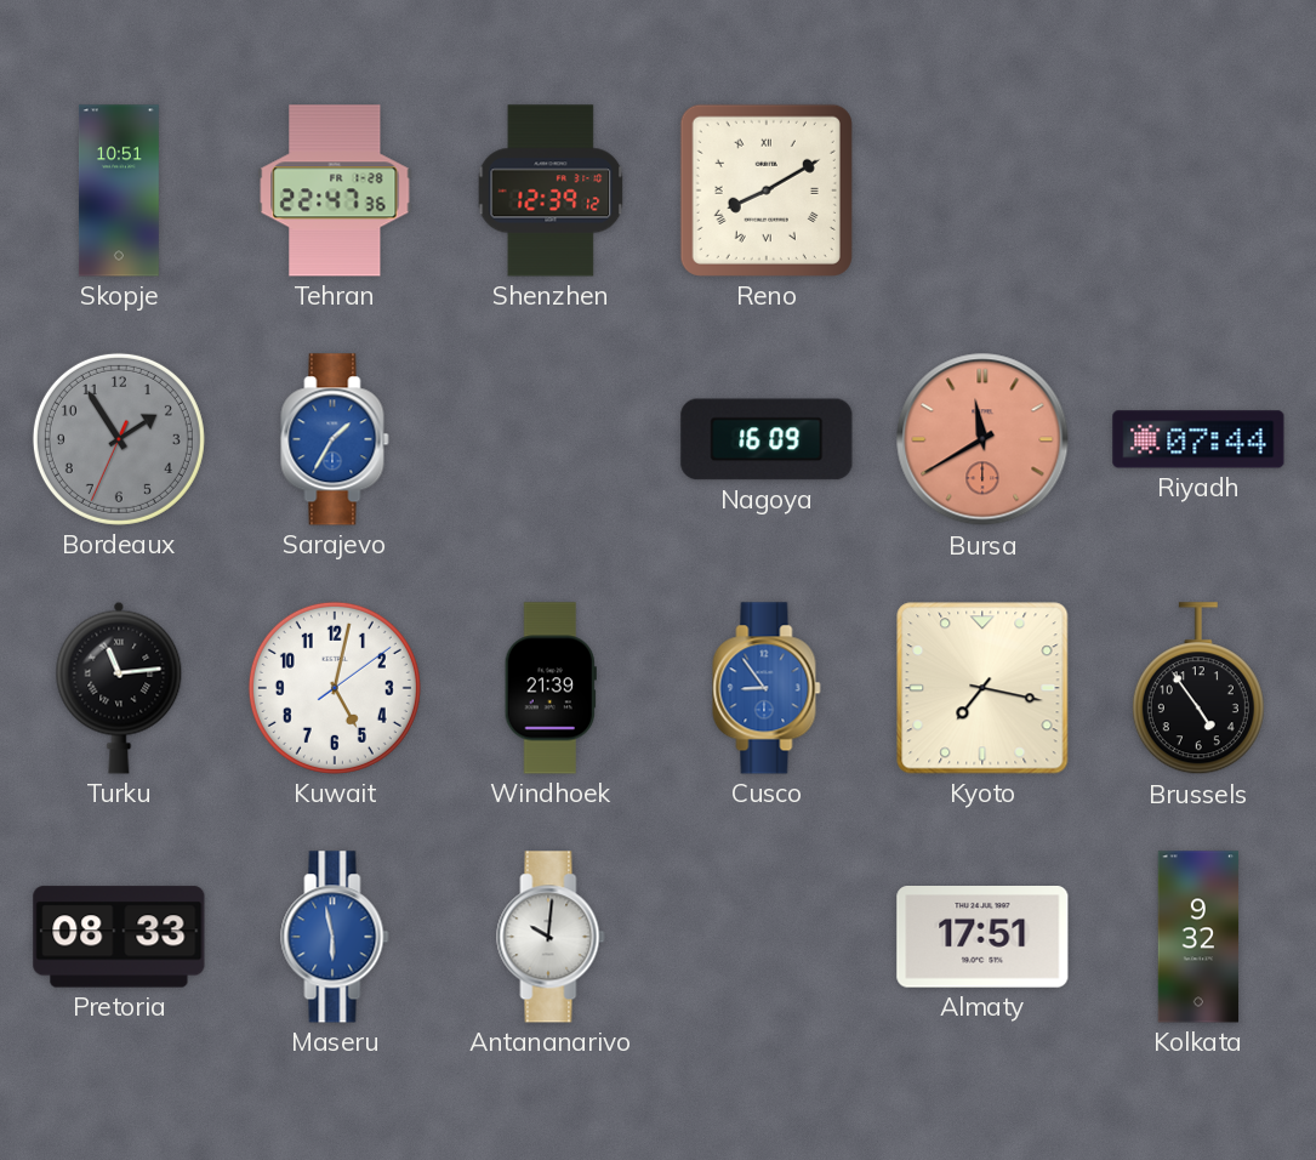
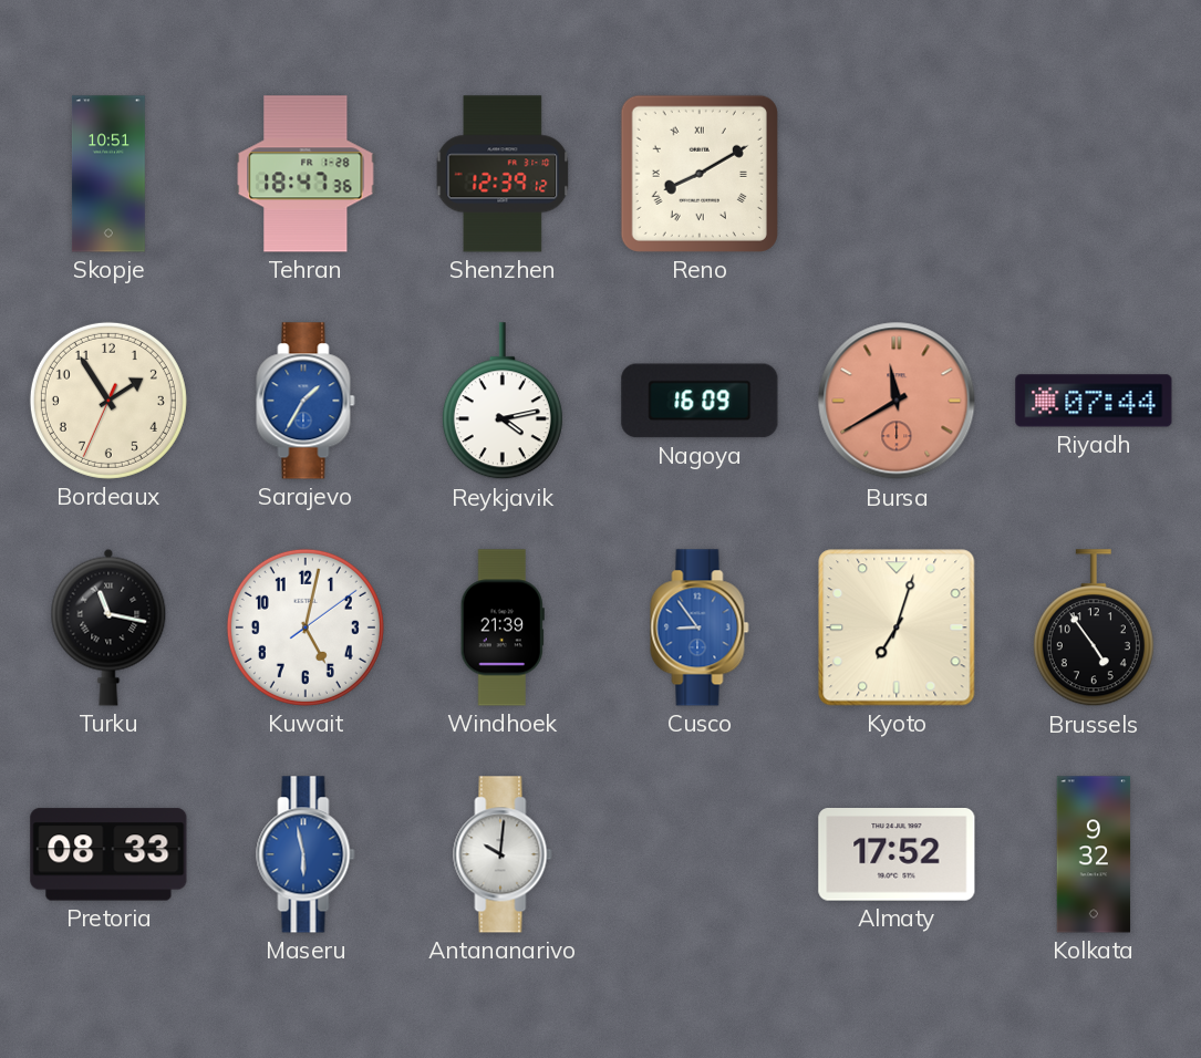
Tehran: 22:47 -> 18:47 (306, 174)
Bordeaux dial: grey -> cream (108, 401)
Reykjavik: none -> 4:13 (503, 402)
Turku: 11:14 -> 11:17 (108, 627)
Kyoto: 7:17 -> 7:03 (897, 627)
Almaty: 17:51 -> 17:52 (897, 854)
